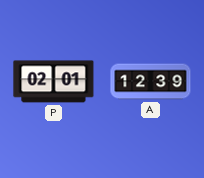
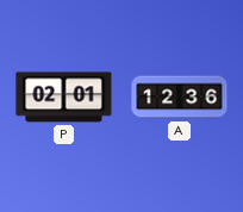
A: 12:39 -> 12:36 (180, 98)
